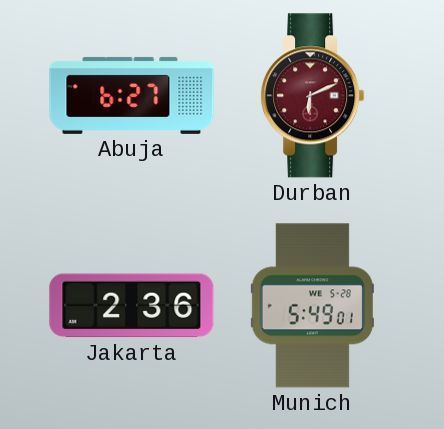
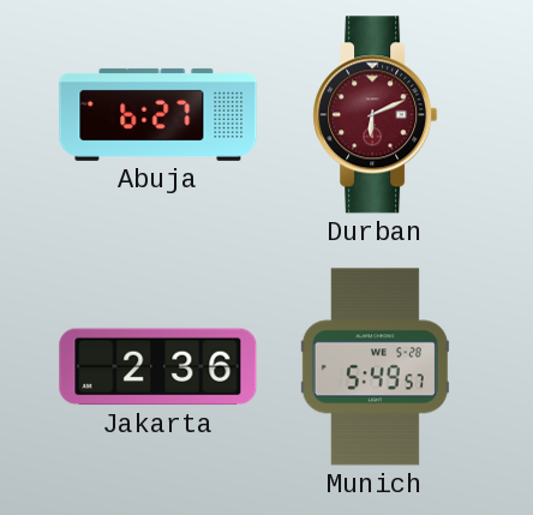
Munich: 5:49:01 -> 5:49:57 (375, 367)
